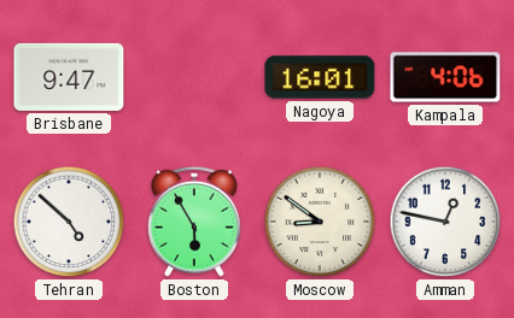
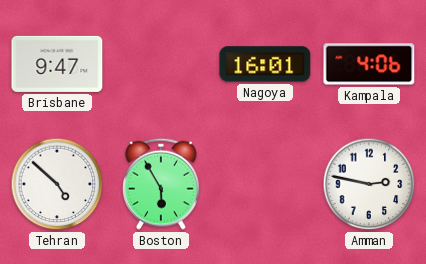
Moscow: 8:51 -> none (320, 222)
Amman: 12:47 -> 2:47 (369, 184)
